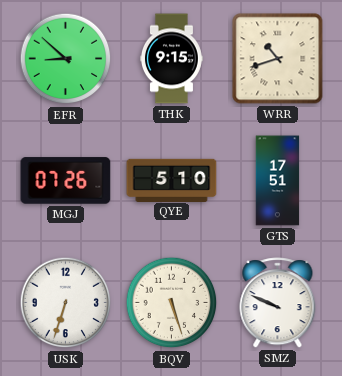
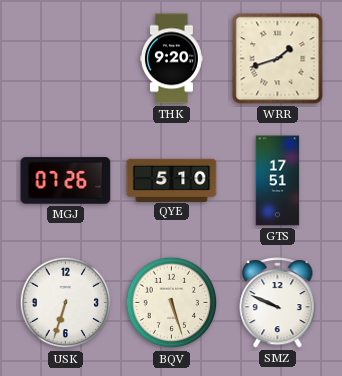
EFR: 8:52 -> none (66, 59)
THK: 9:15 -> 9:20 (171, 59)
WRR: 10:42 -> 1:42 (278, 59)
